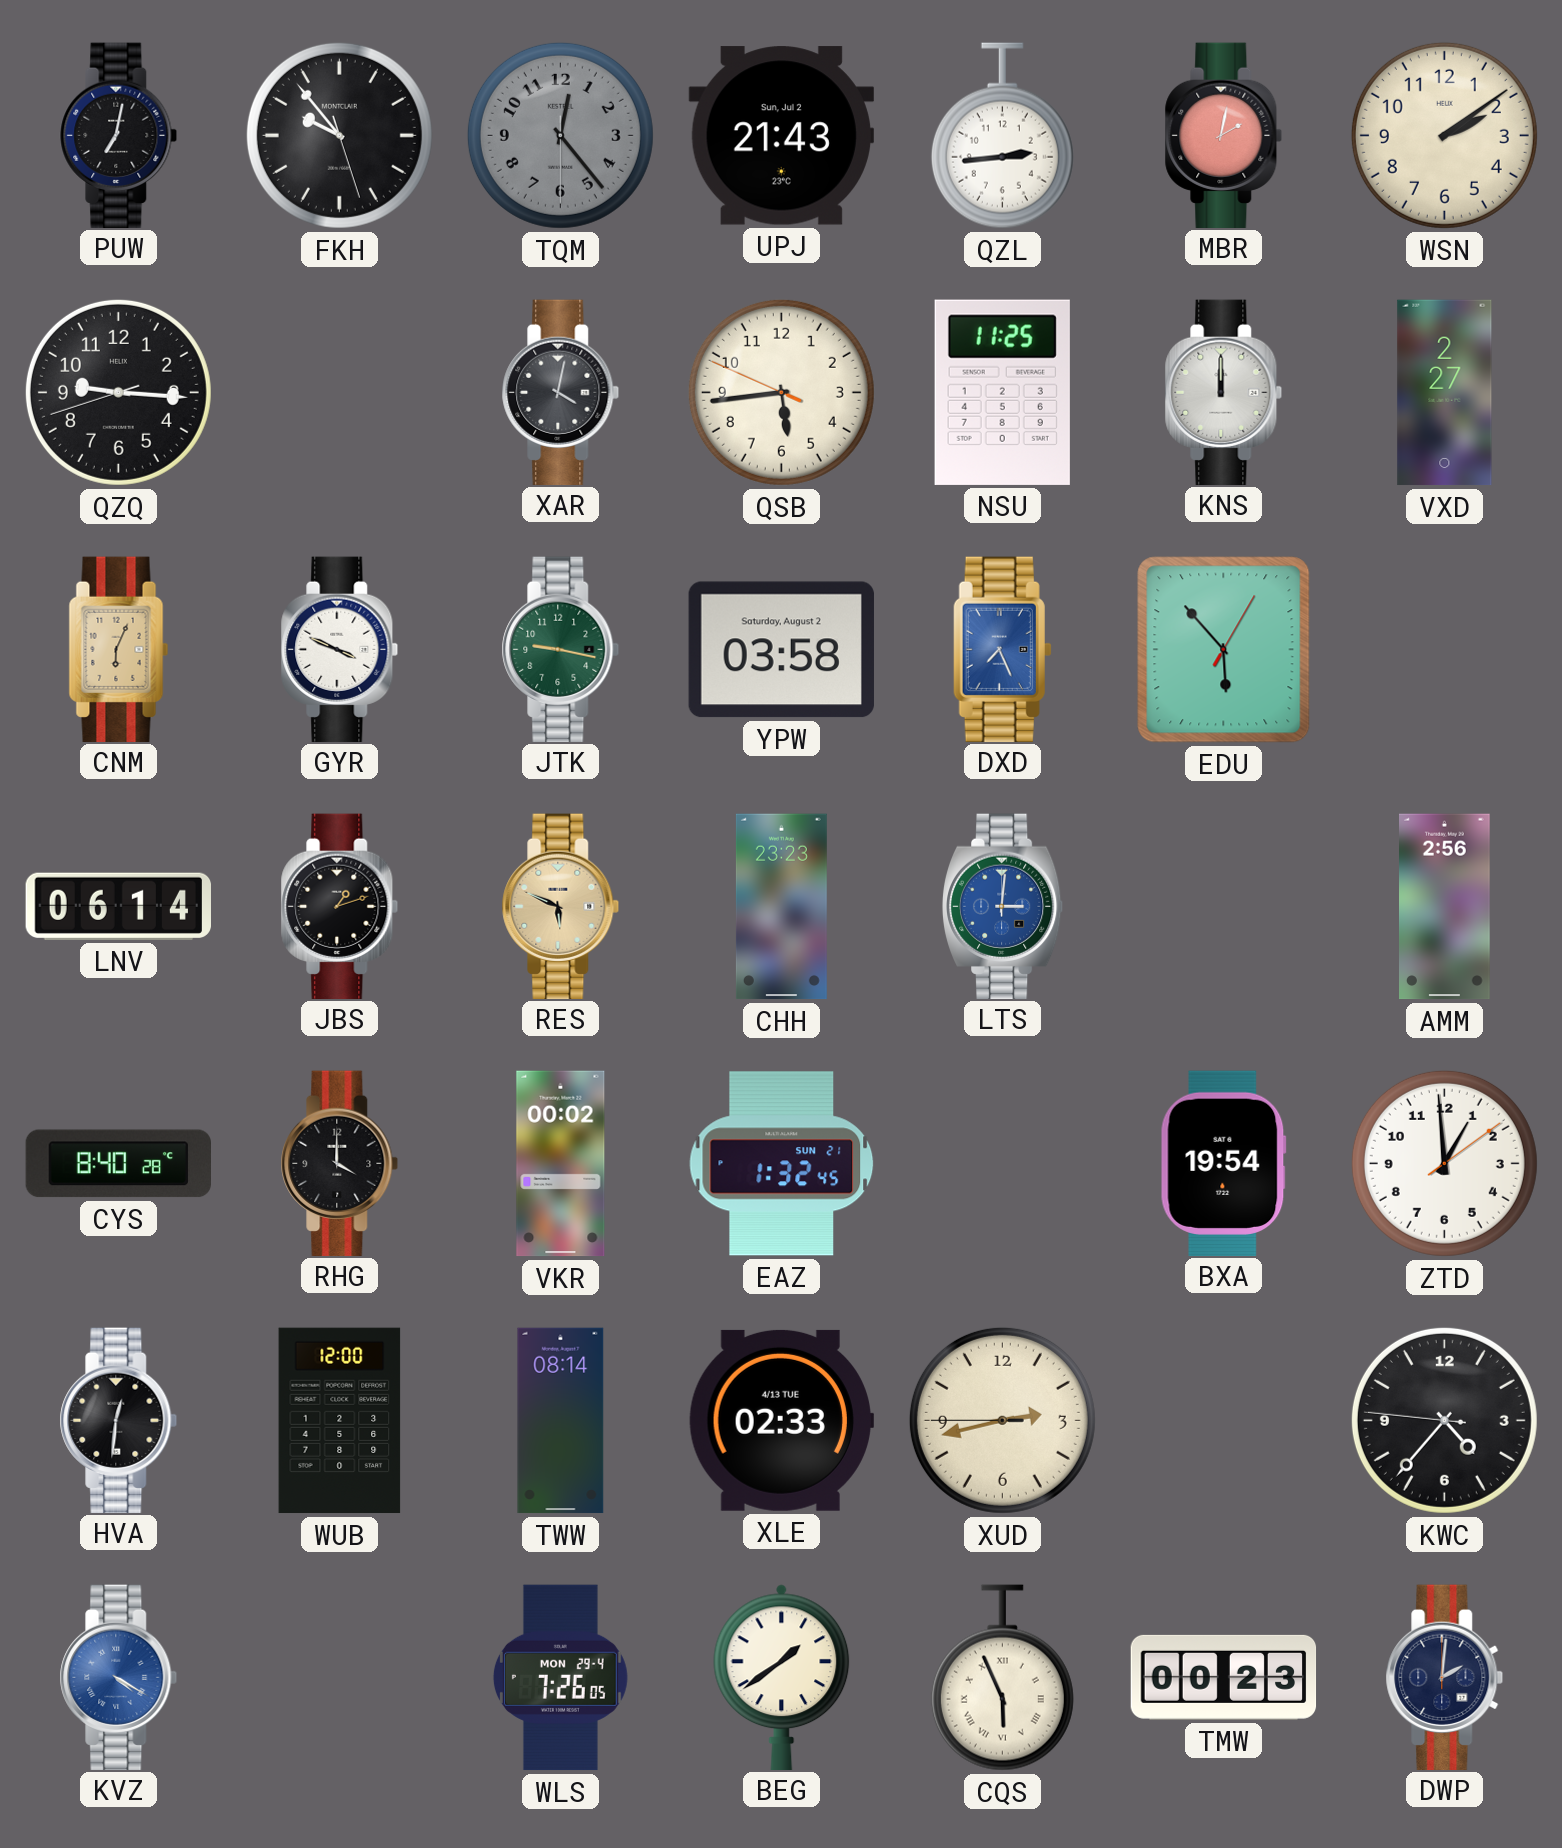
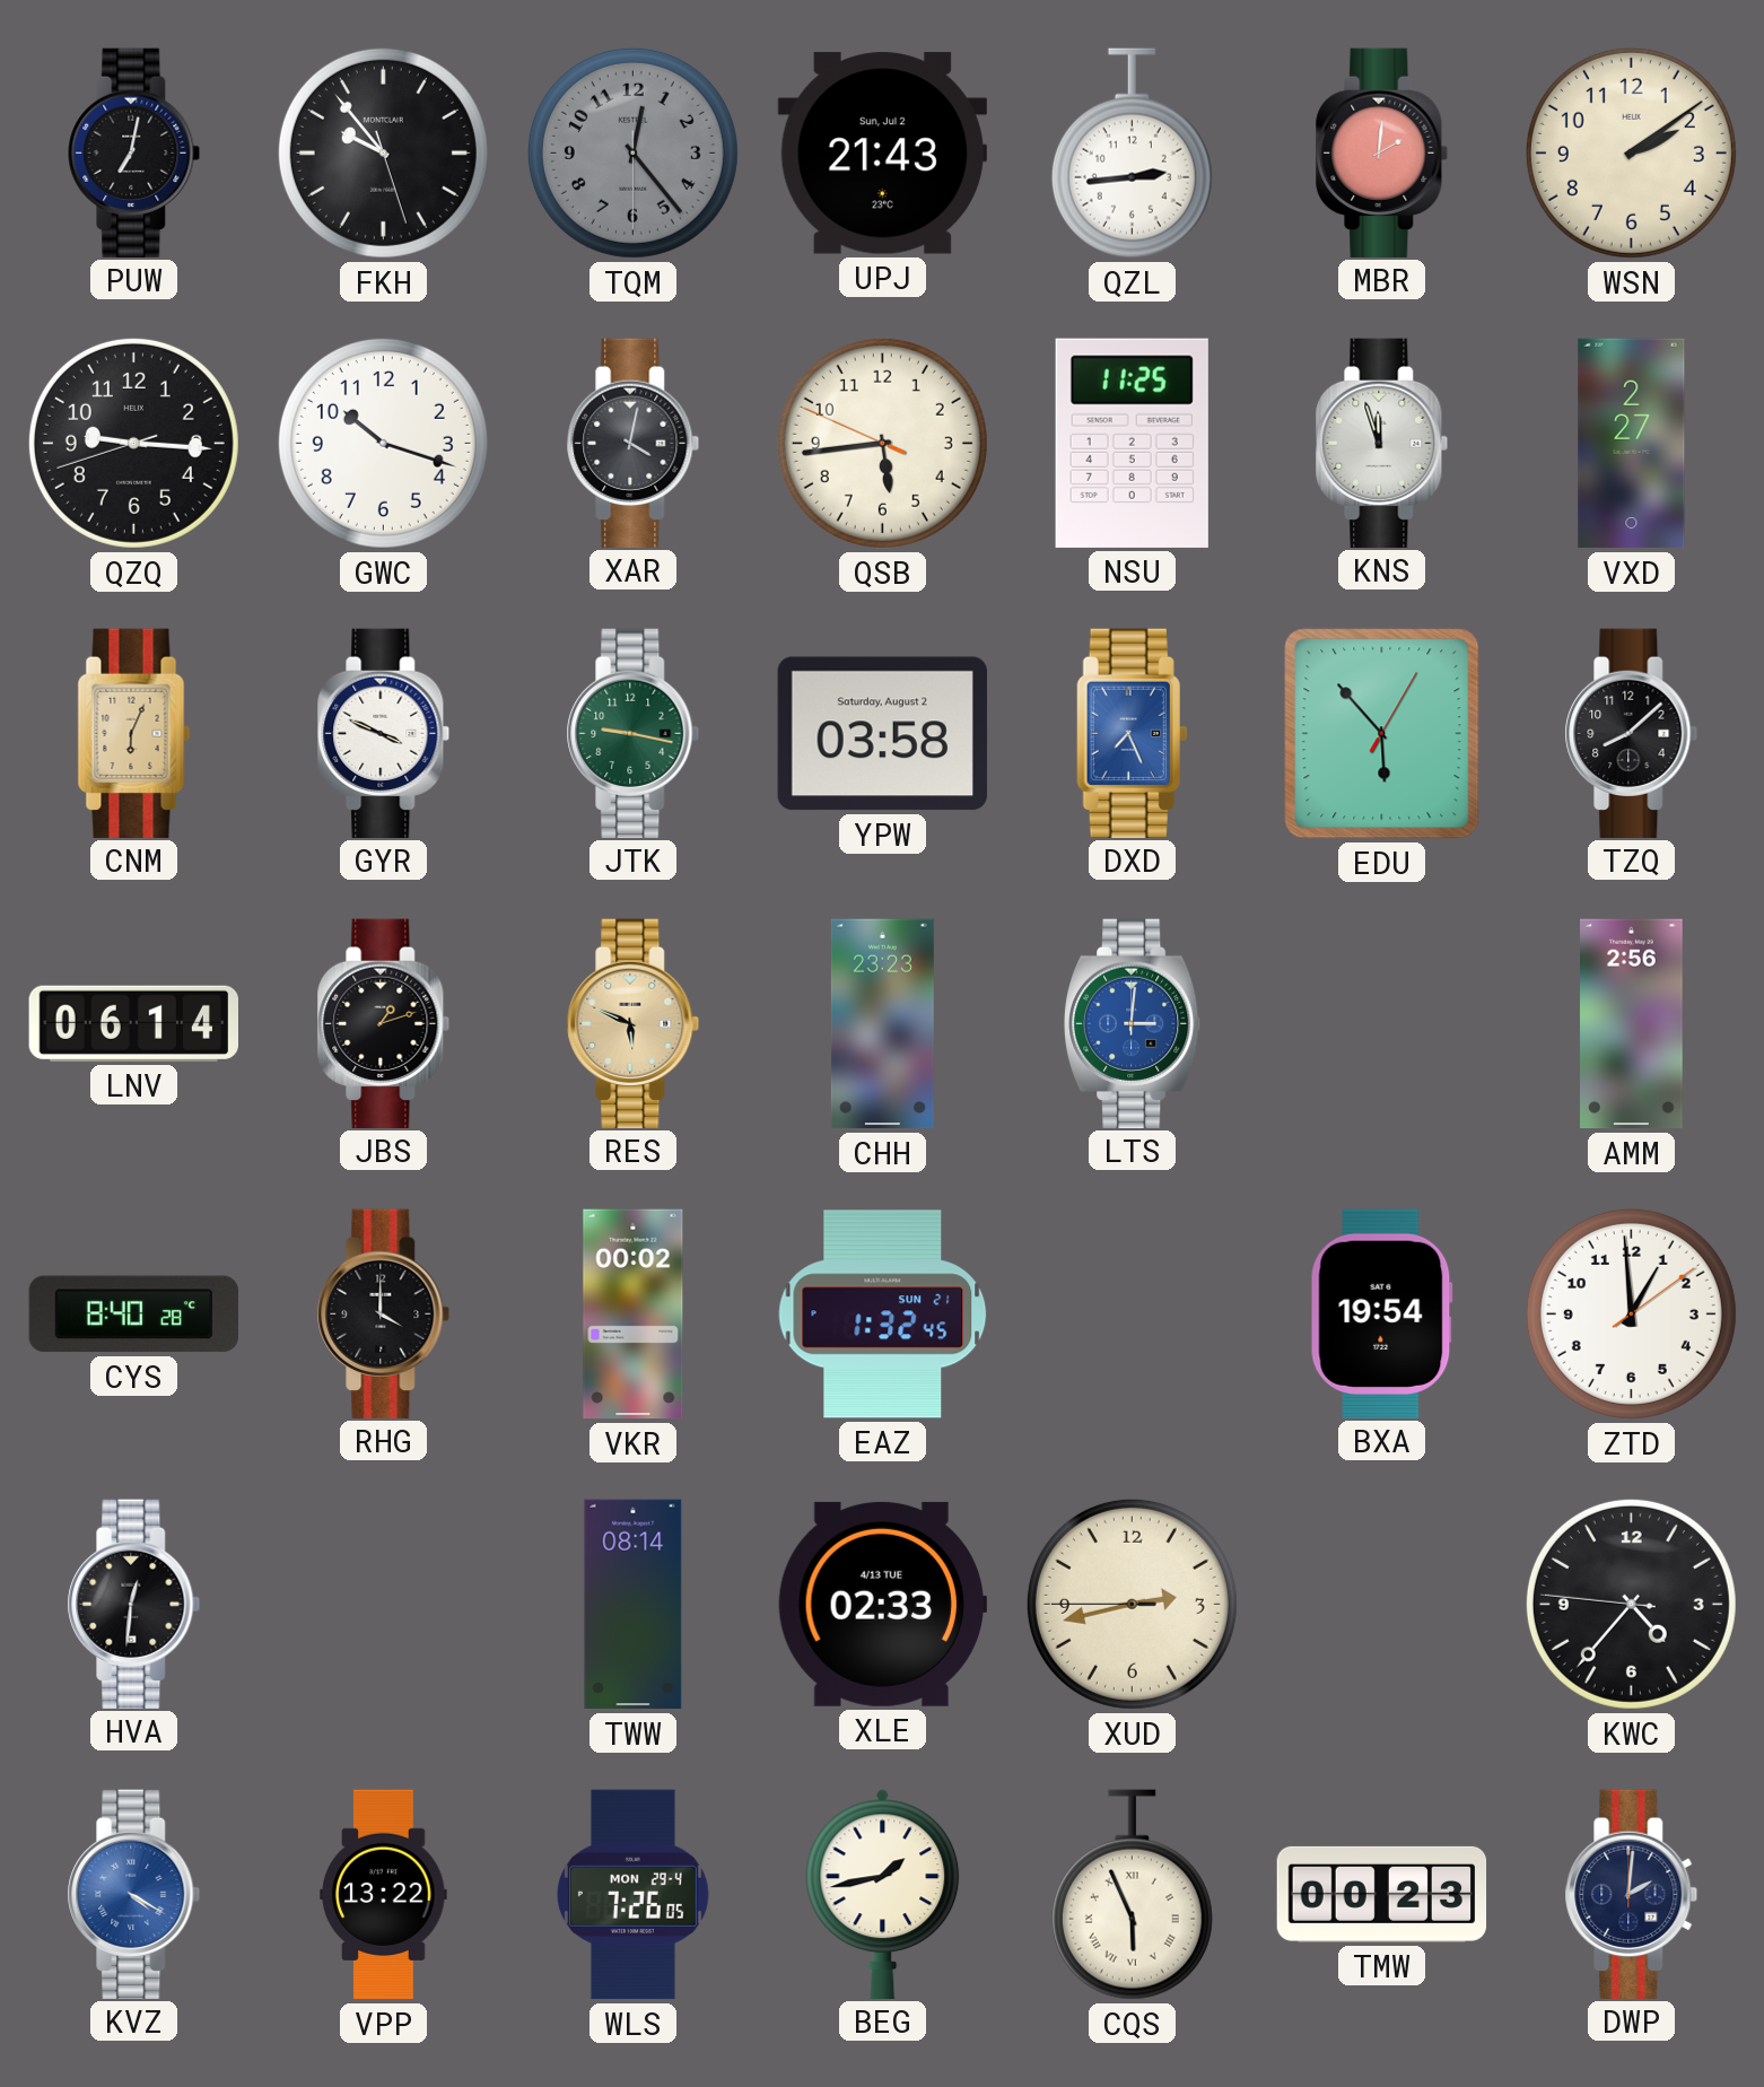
MBR: 2:02 -> 2:01 (1382, 152)
GWC: none -> 10:18 (383, 443)
KNS: 12:00 -> 11:57 (1382, 443)
TZQ: none -> 8:08 (1632, 733)
WUB: 12:00 -> none (340, 1421)
VPP: none -> 13:22 (384, 1895)
BEG: 1:39 -> 1:43 (883, 1894)
